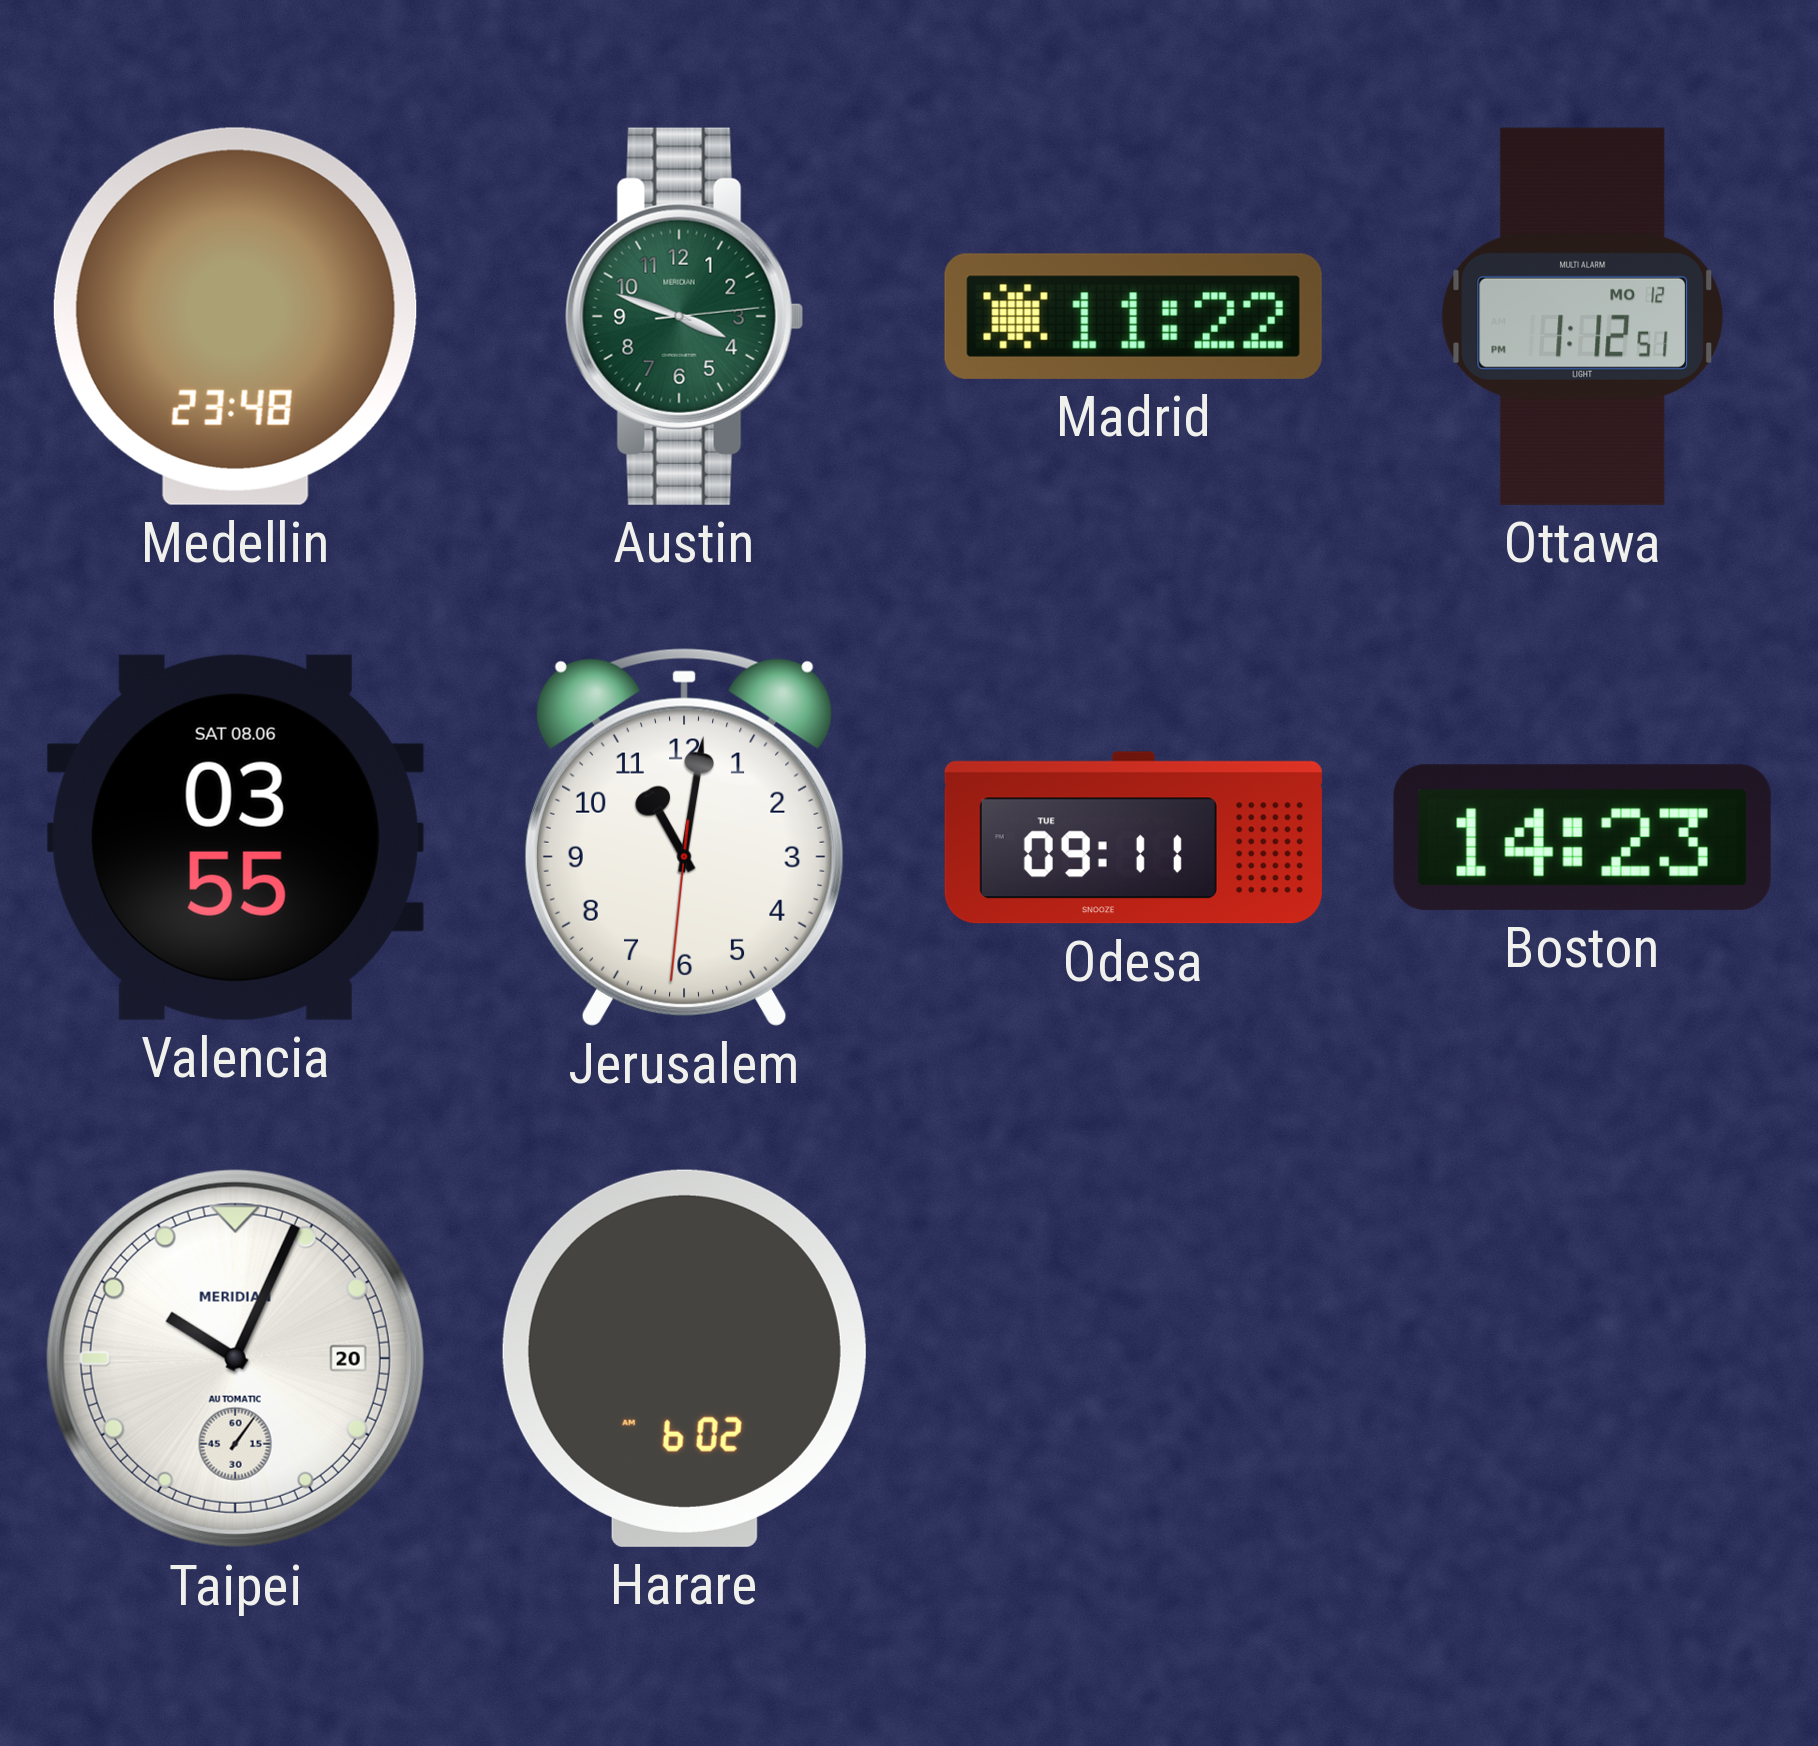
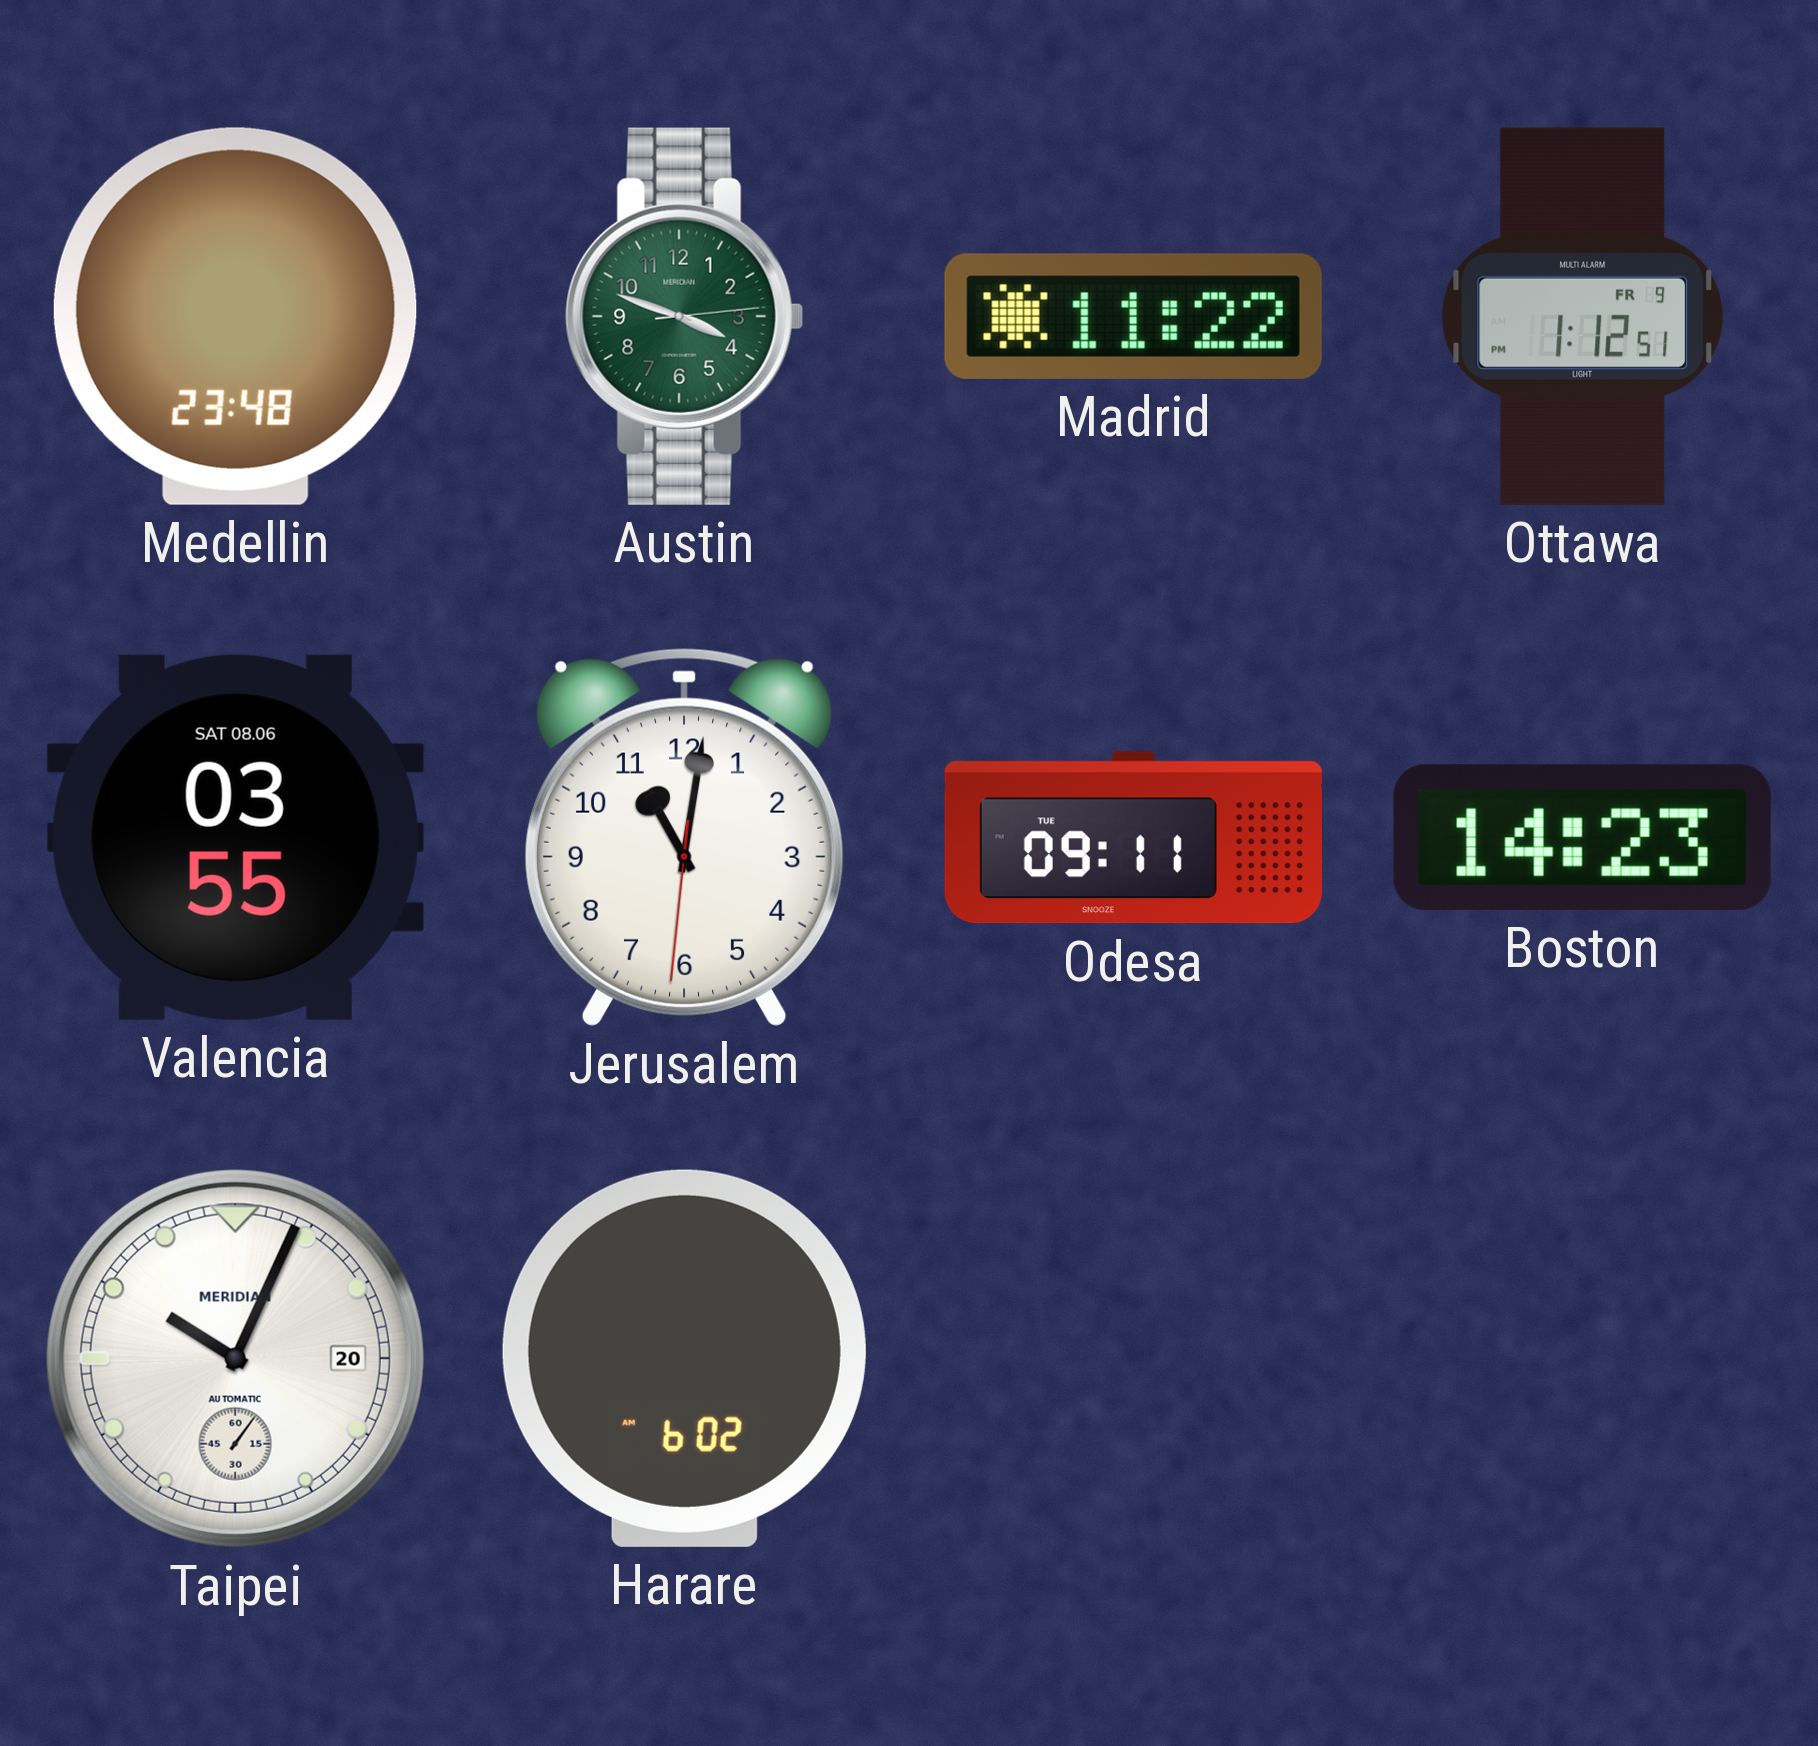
Ottawa date: MO 12 -> FR 9 (1583, 316)
